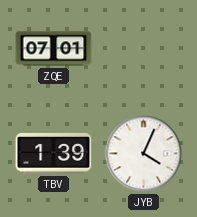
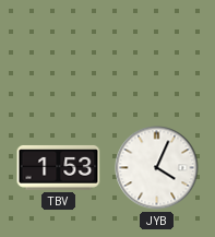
ZQE: 07:01 -> none (54, 49)
TBV: 1:39 -> 1:53 (59, 168)
